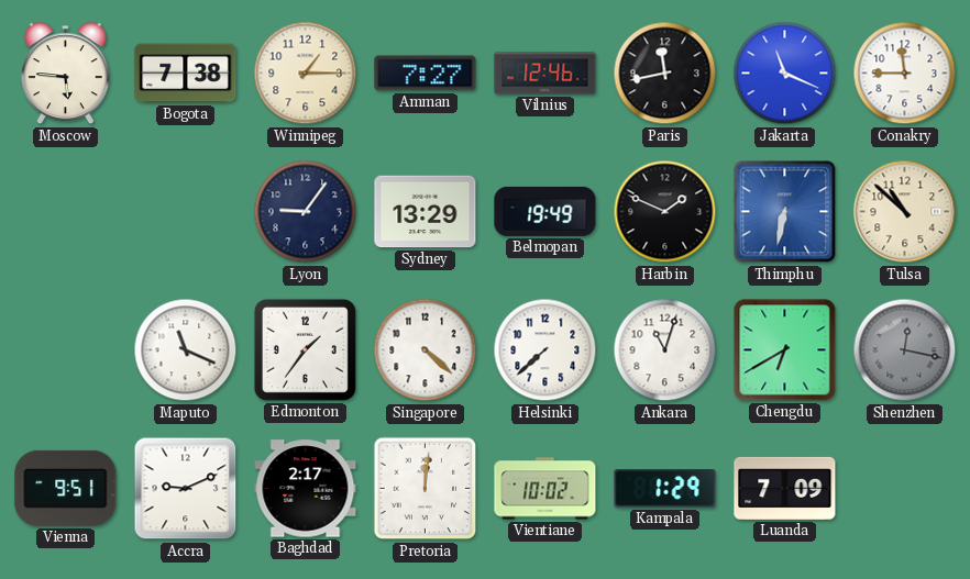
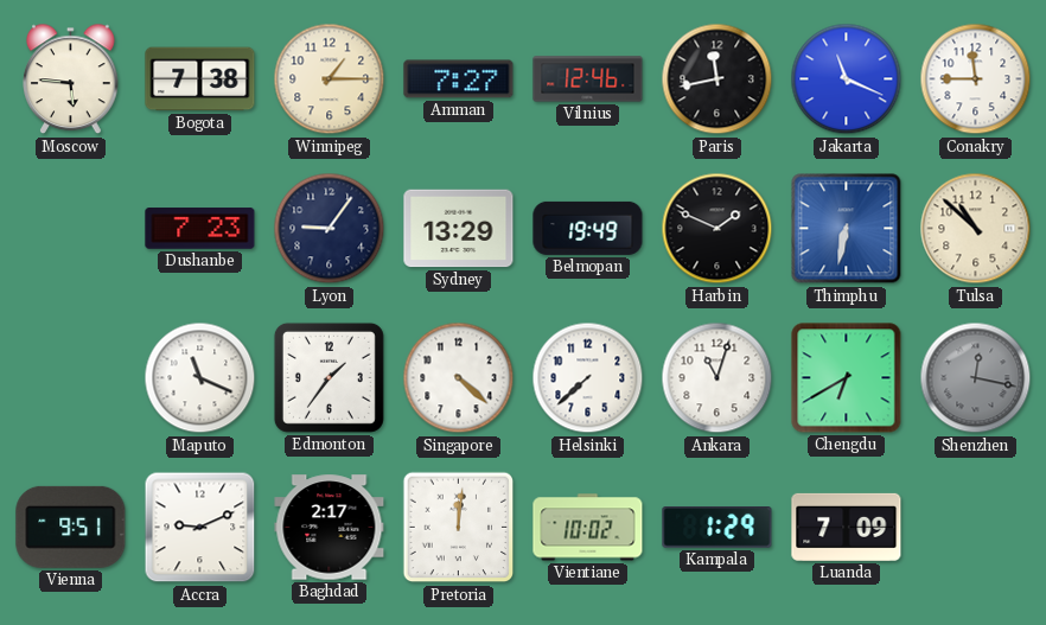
Dushanbe: none -> 7:23 (200, 229)
